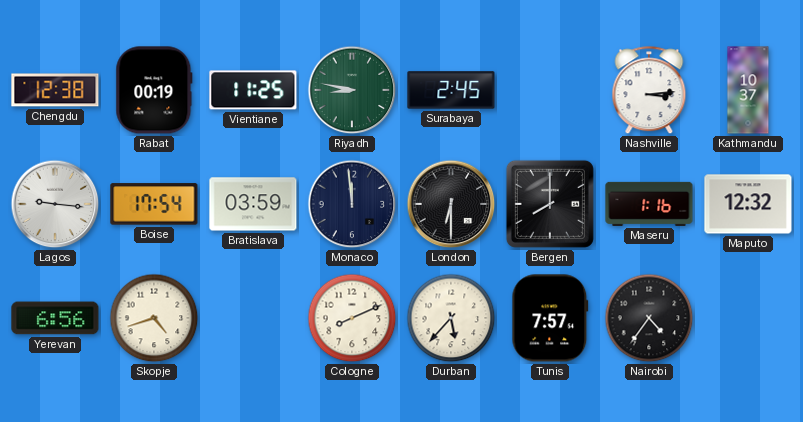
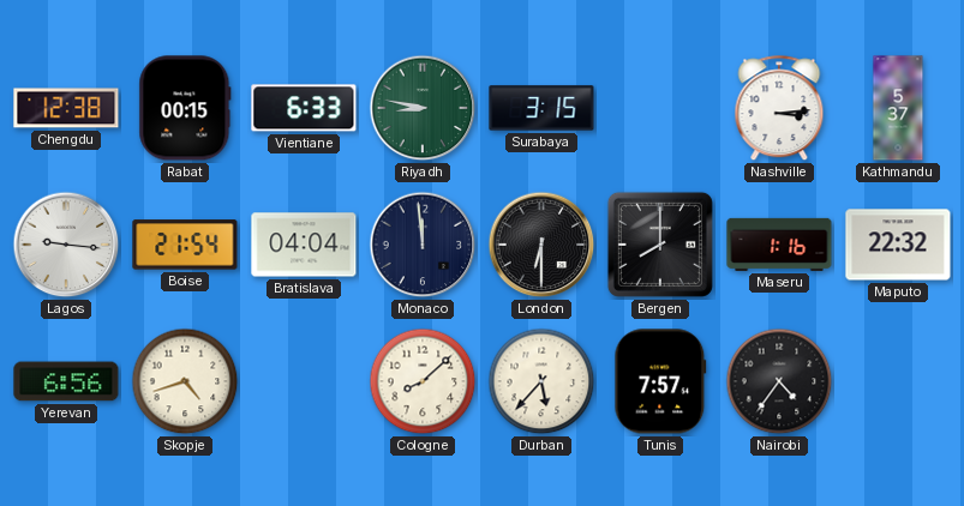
Rabat: 00:19 -> 00:15 (185, 108)
Vientiane: 11:25 -> 6:33 (304, 108)
Surabaya: 2:45 -> 3:15 (541, 108)
Kathmandu: 10:37 -> 5:37 (898, 108)
Boise: 17:54 -> 21:54 (185, 245)
Bratislava: 03:59 -> 04:04 (304, 245)
Maputo: 12:32 -> 22:32 (898, 245)
Cologne: 8:11 -> 8:08 (423, 381)
